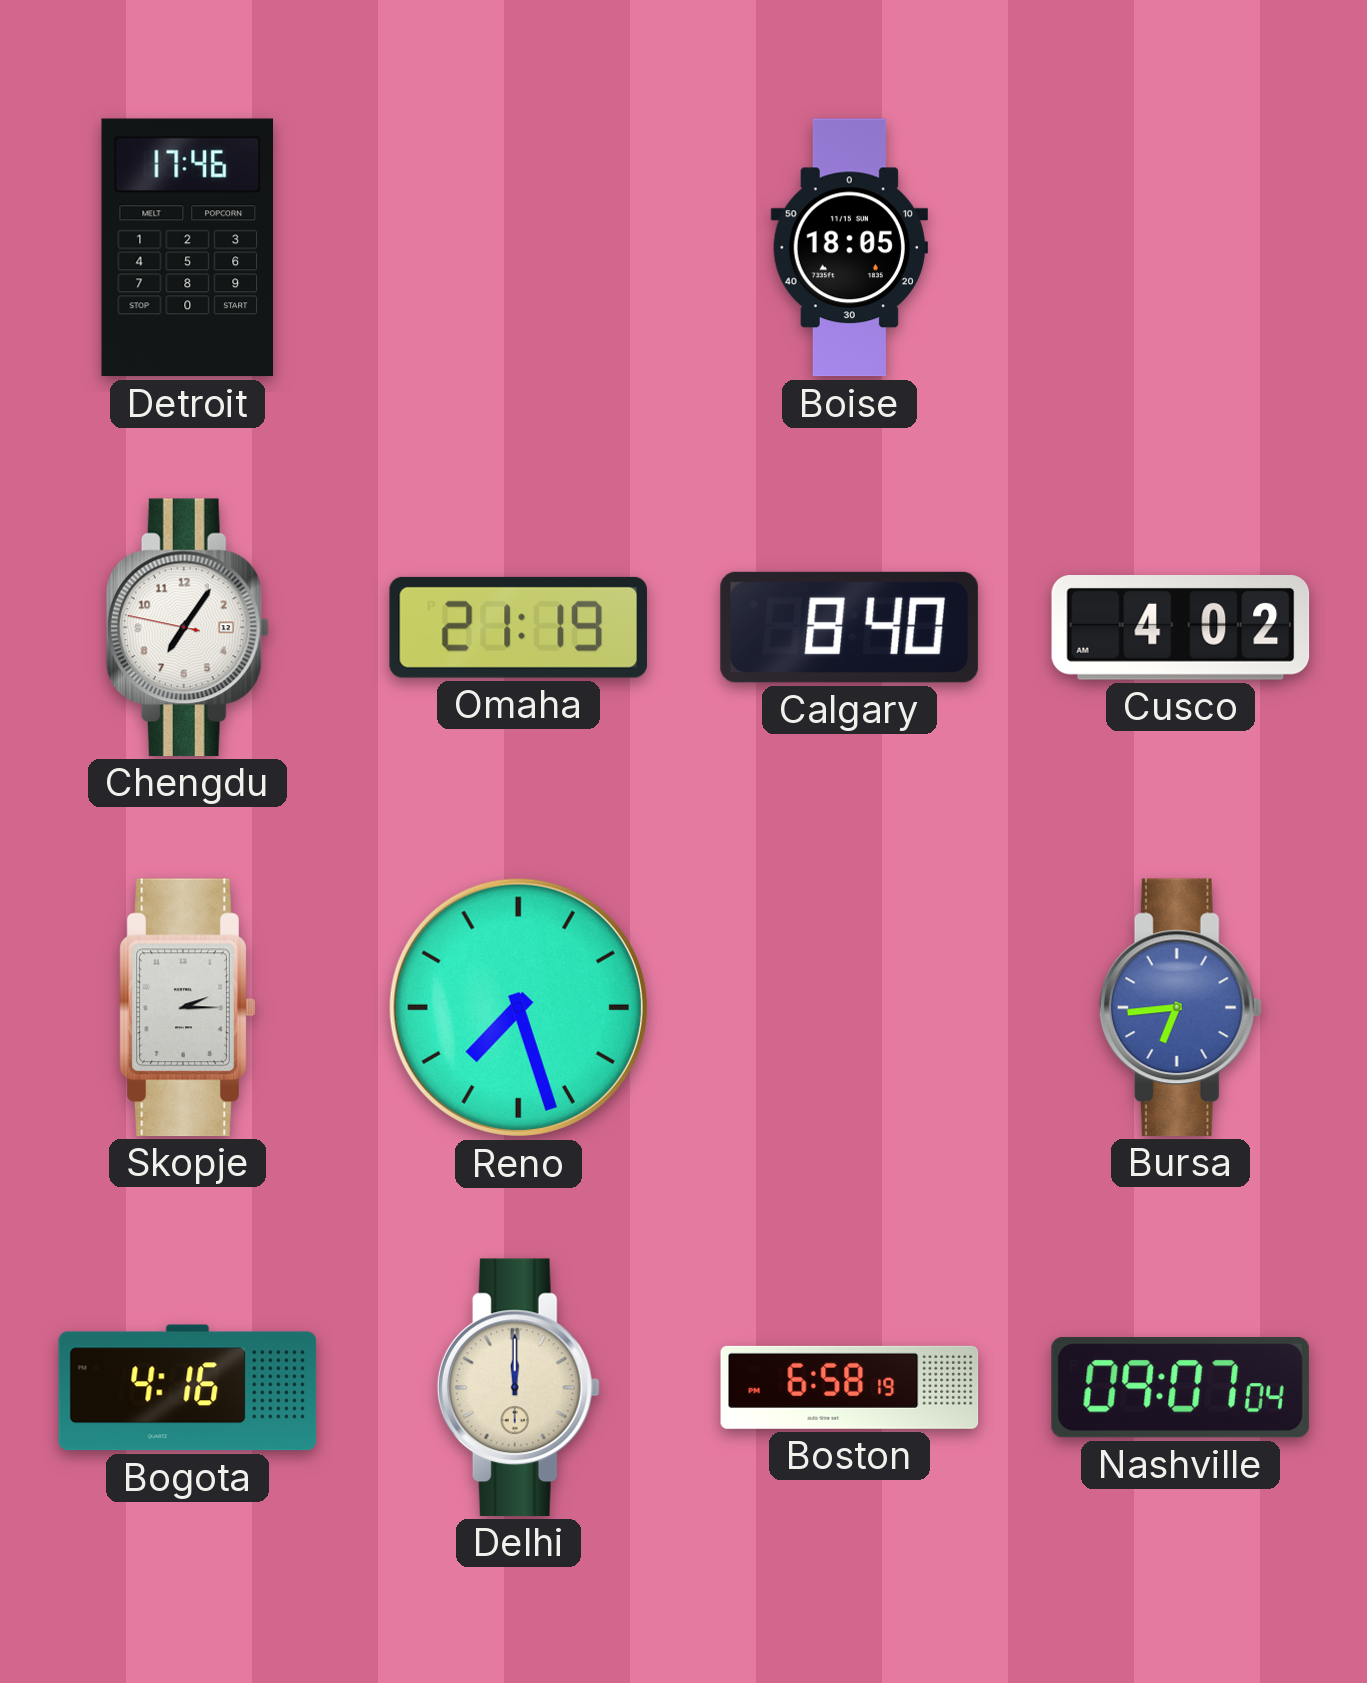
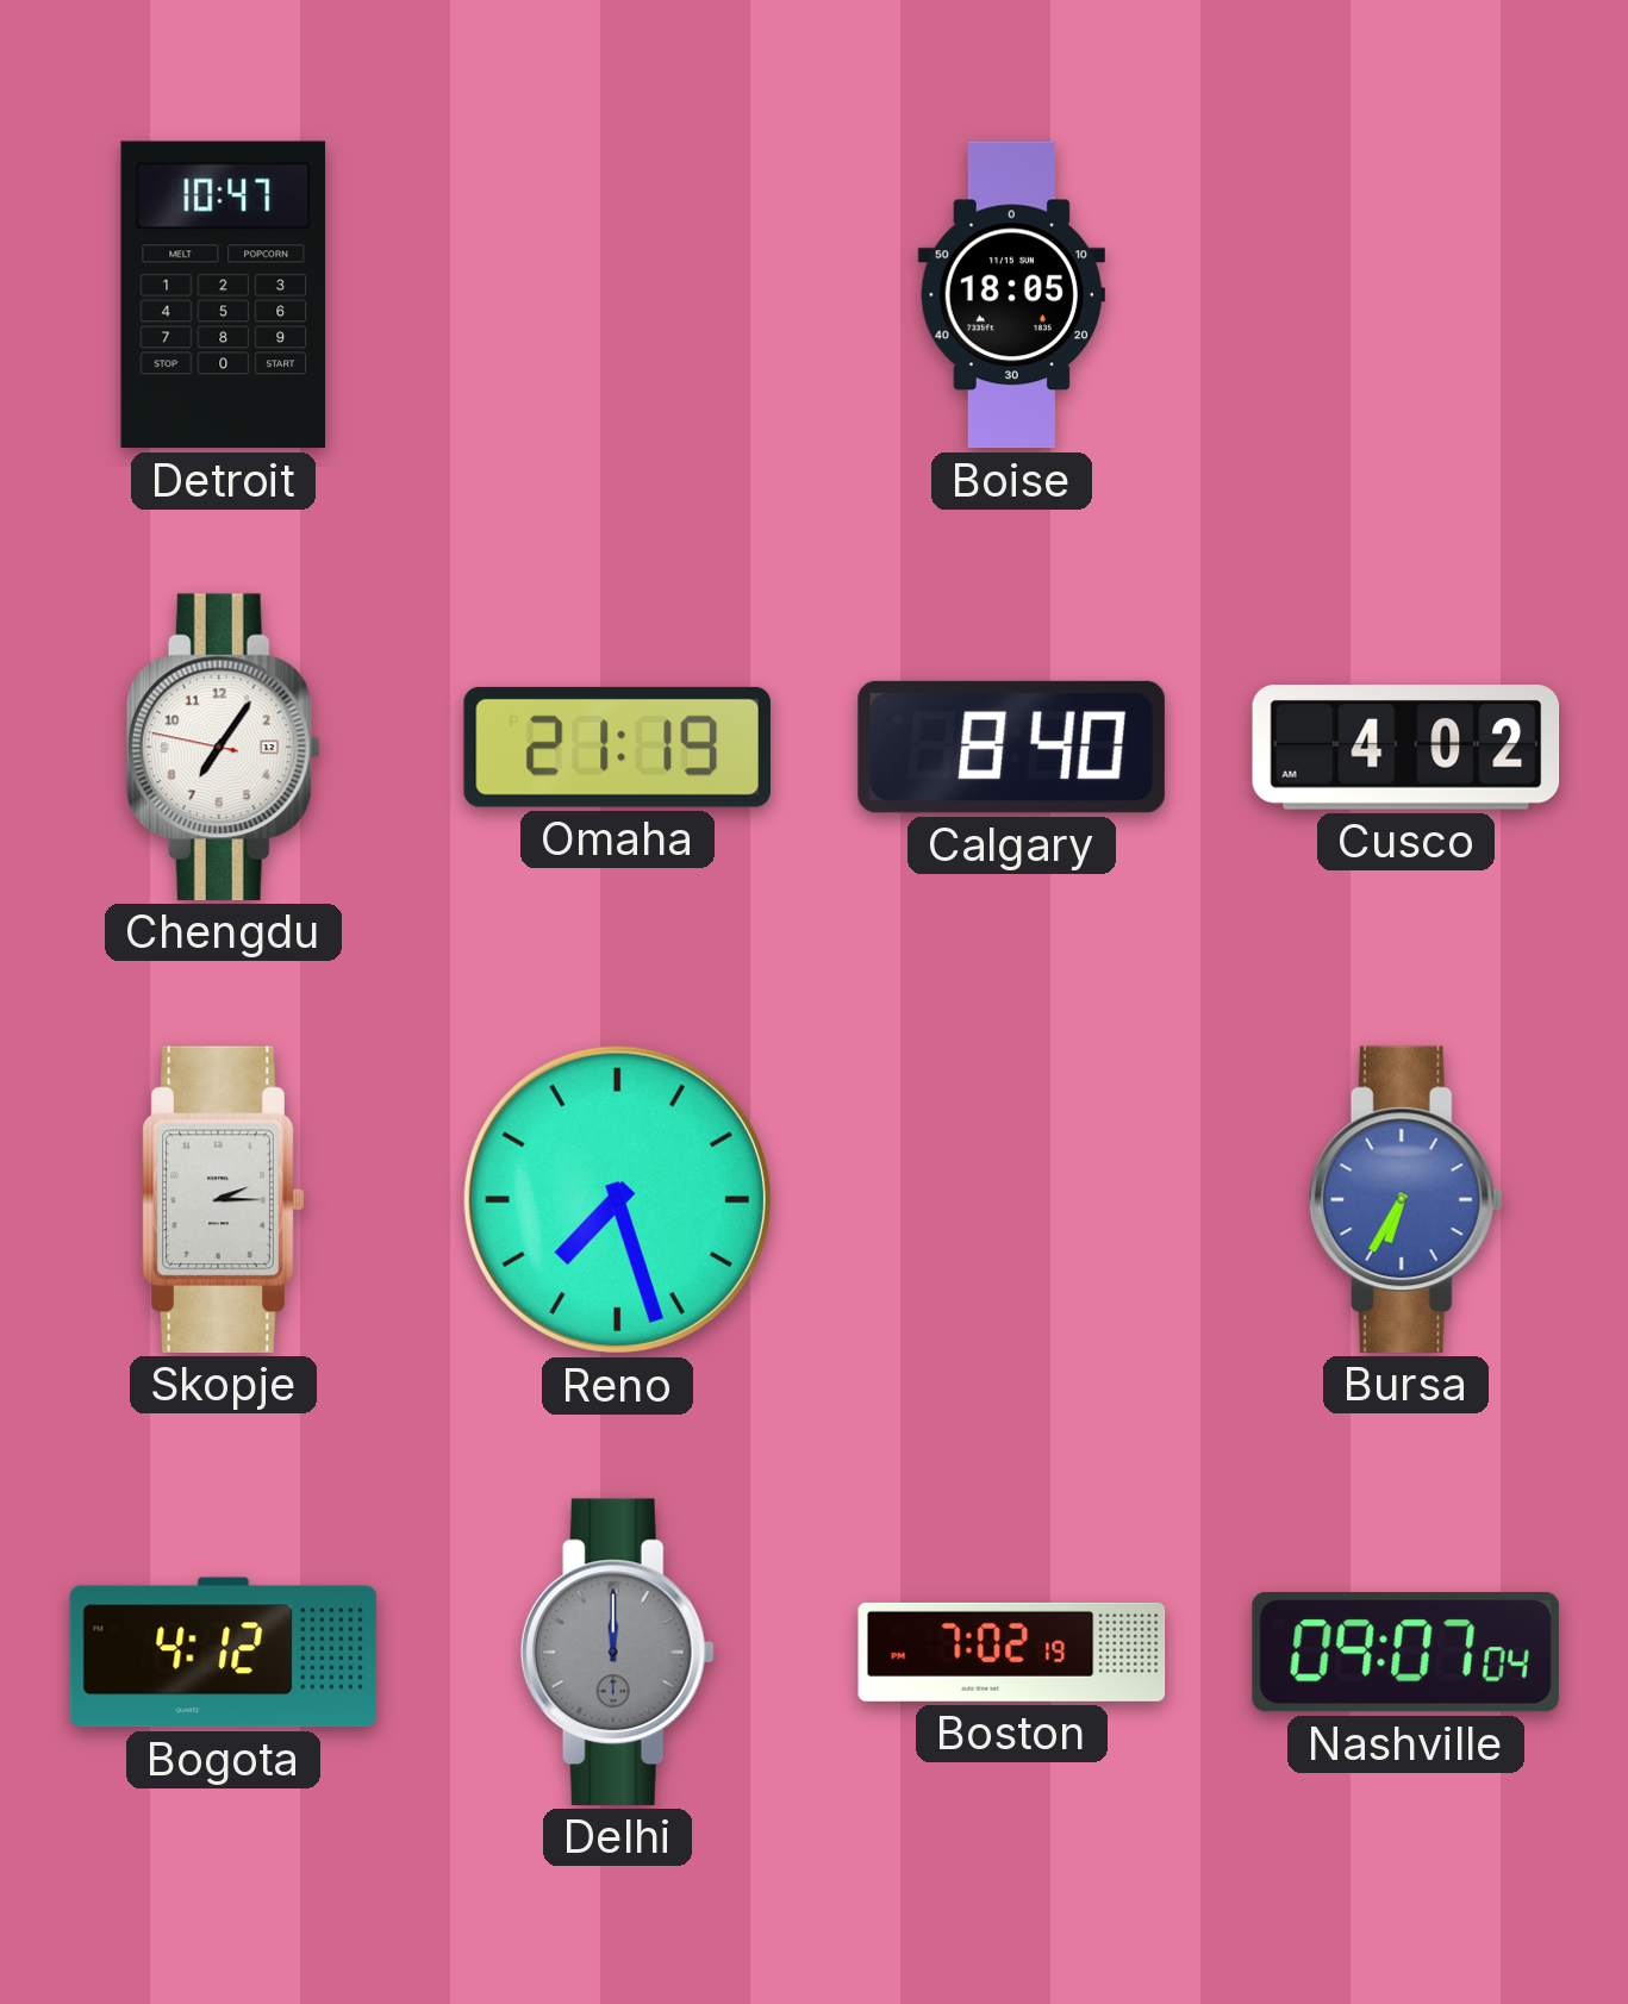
Detroit: 17:46 -> 10:47 (224, 295)
Bursa: 6:44 -> 6:35 (1405, 1199)
Bogota: 4:16 -> 4:12 (224, 1653)
Delhi dial: cream -> grey (617, 1652)
Boston: 6:58 -> 7:02 (1012, 1652)
